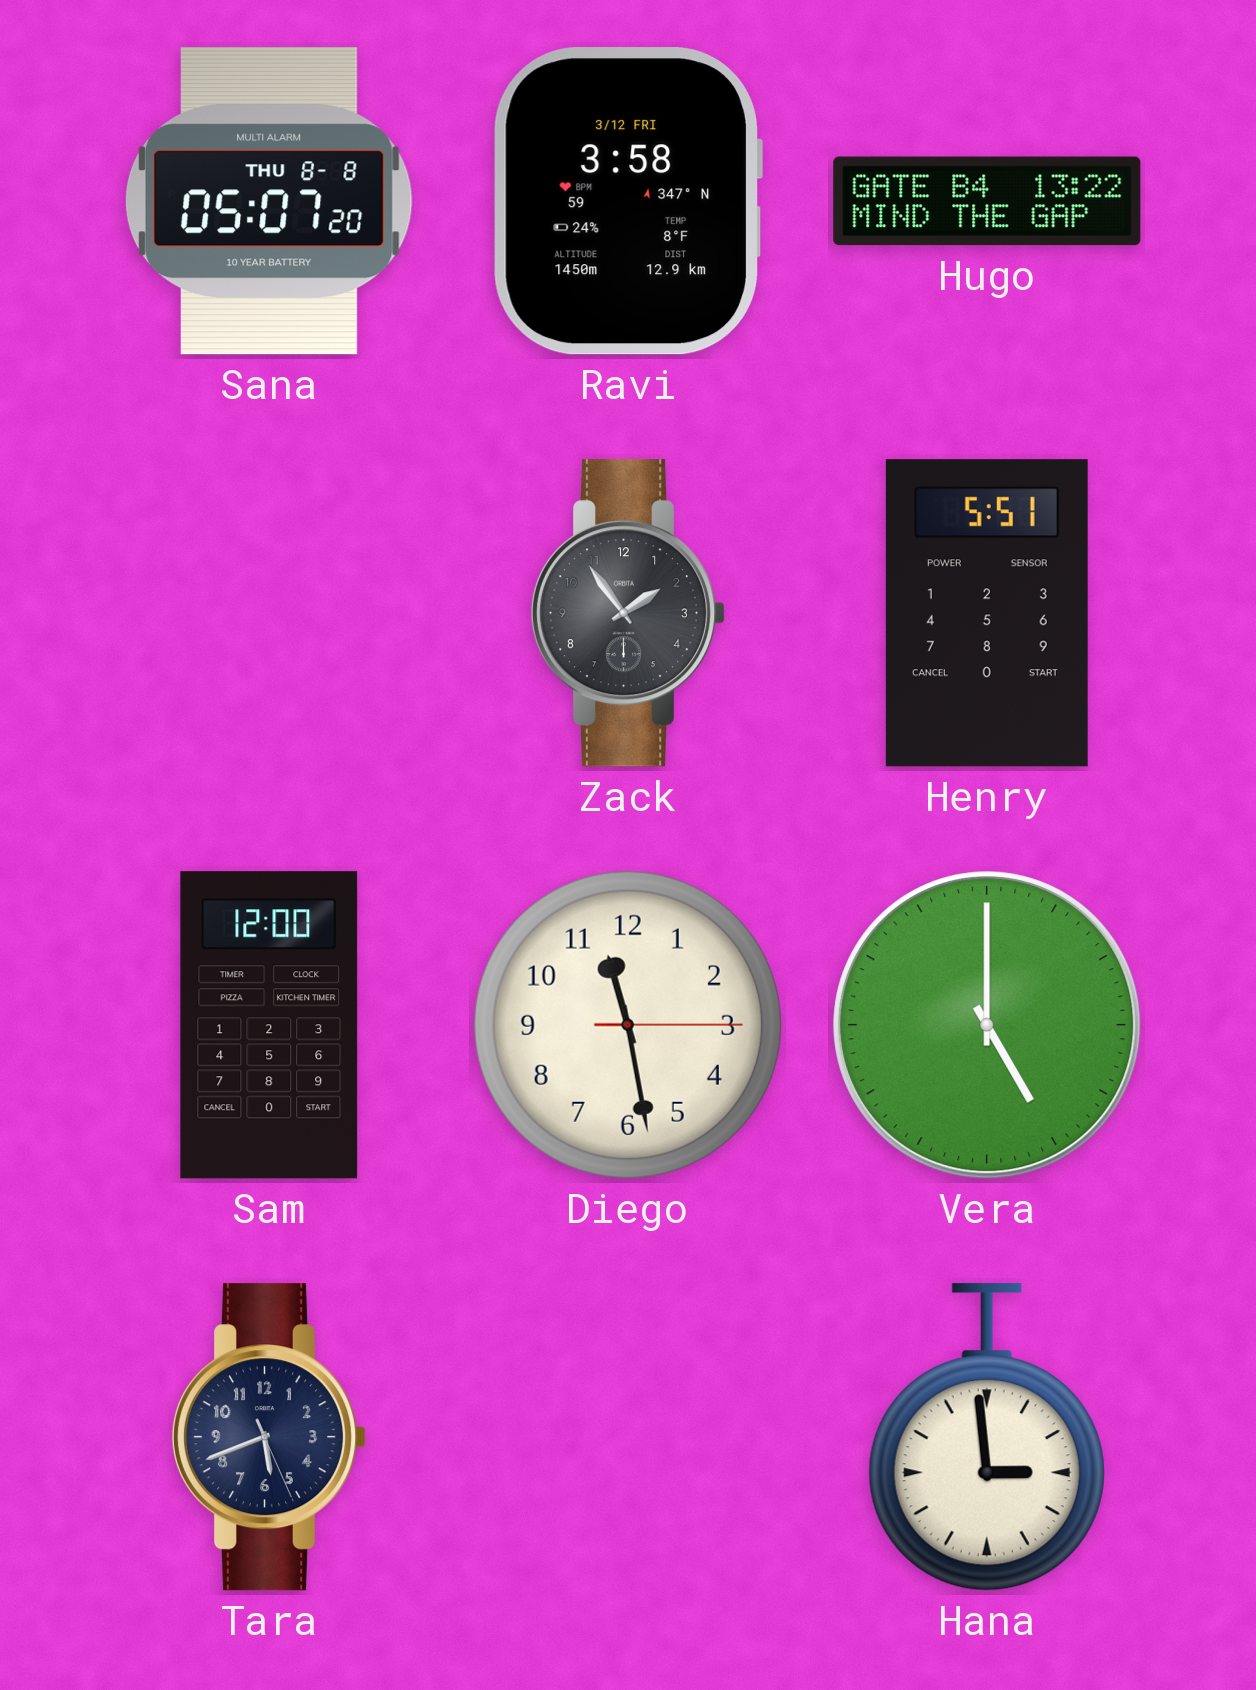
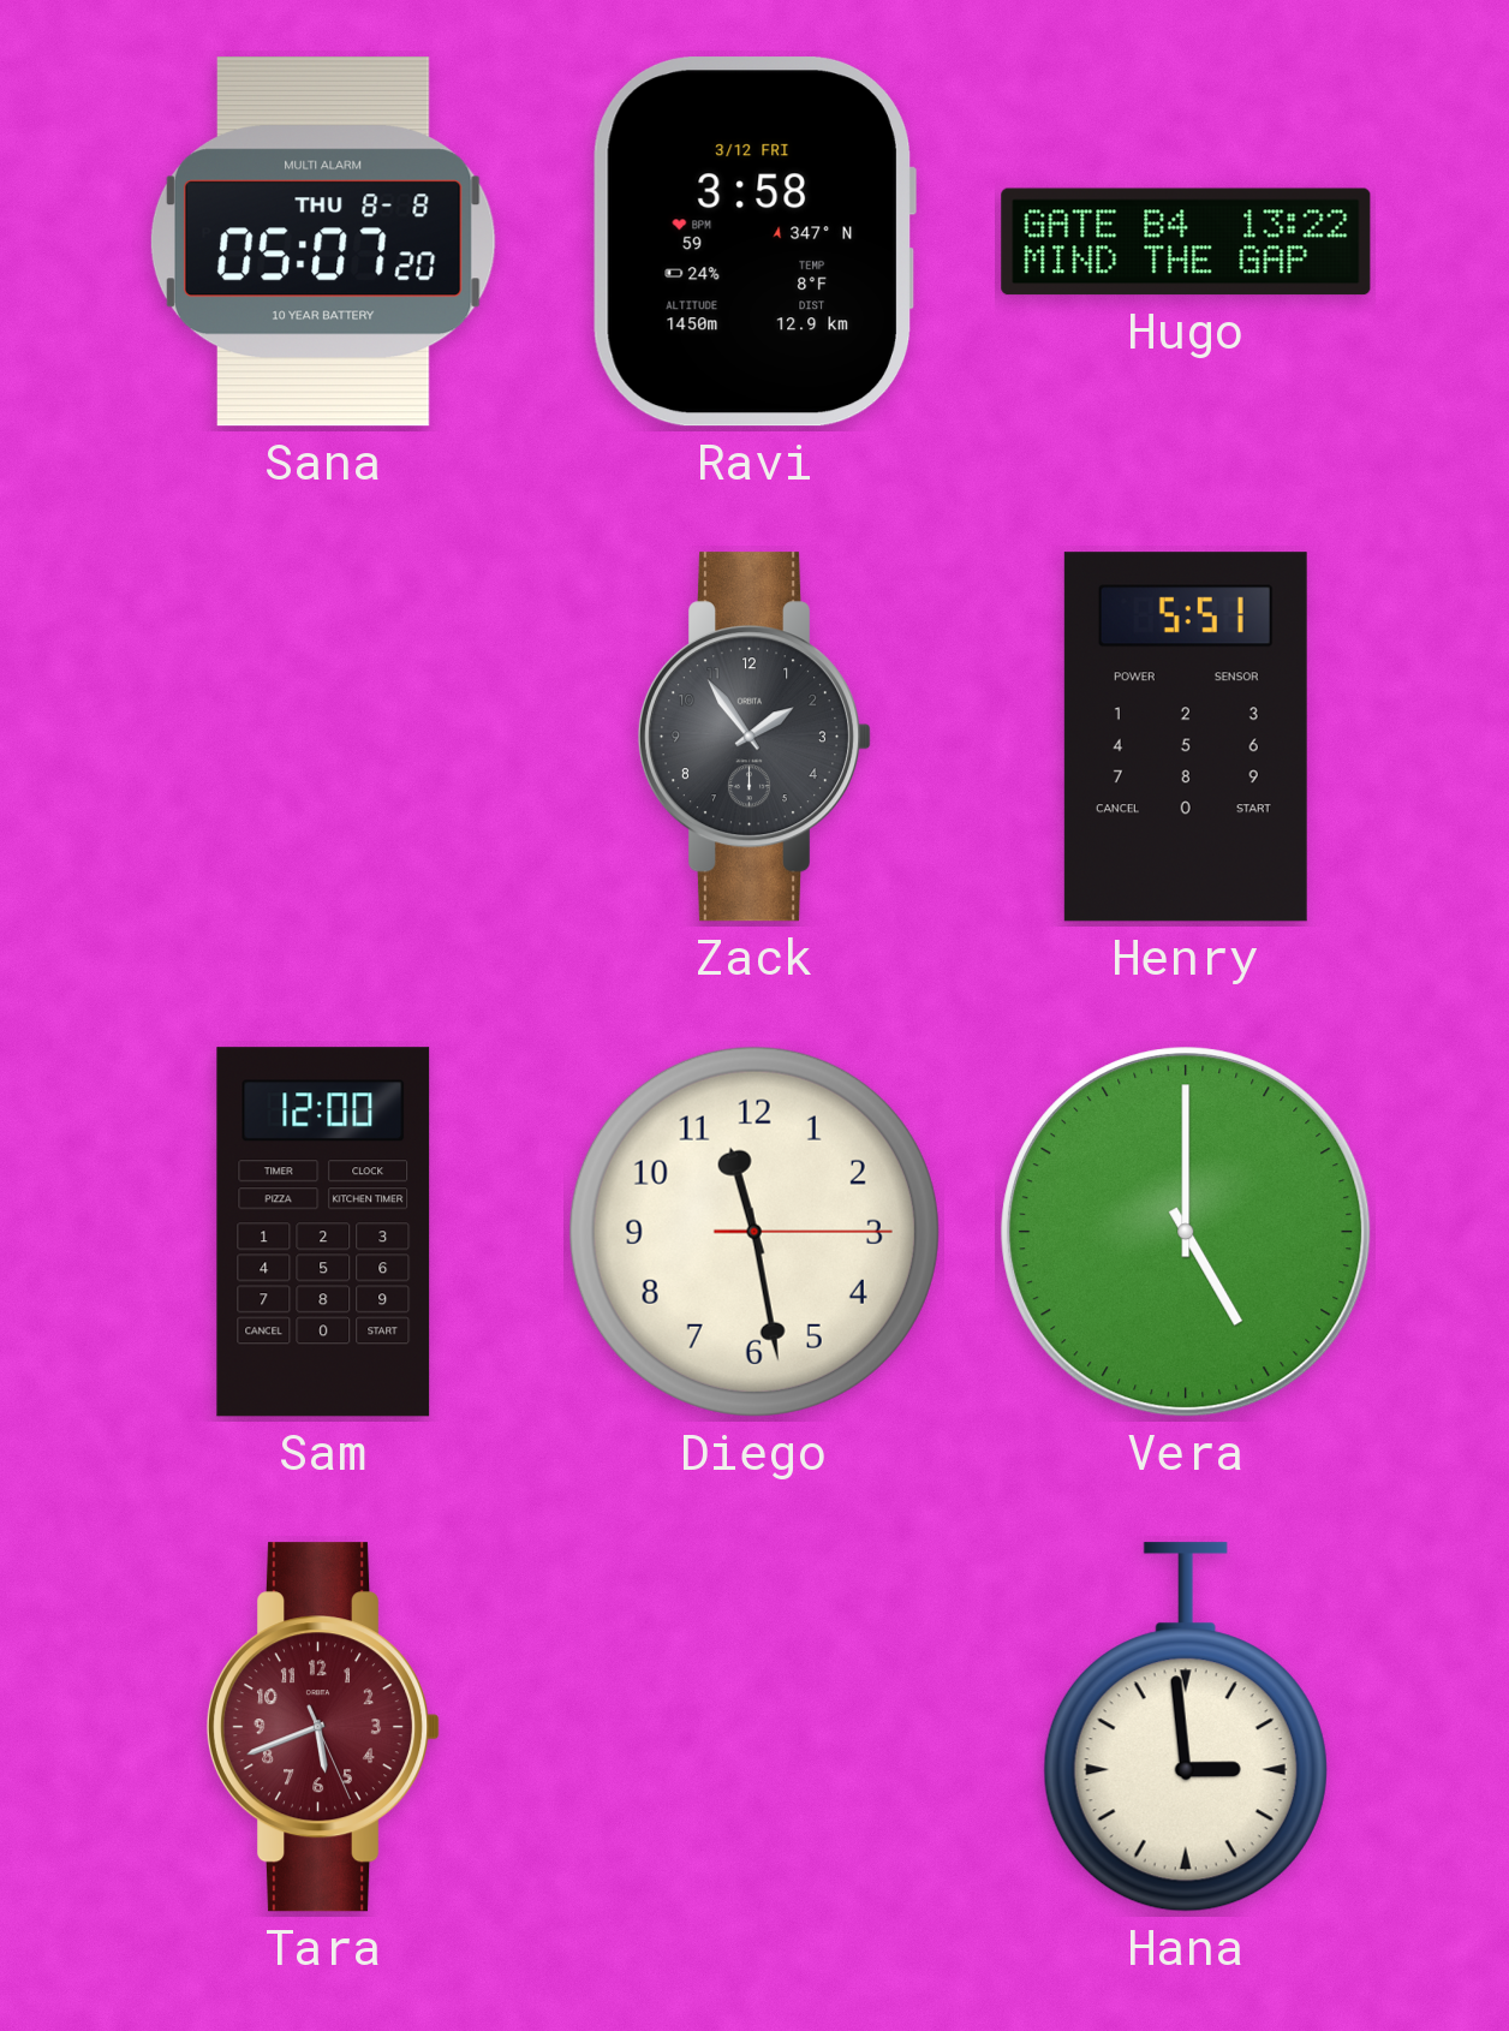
Tara dial: navy -> burgundy (323, 1727)
